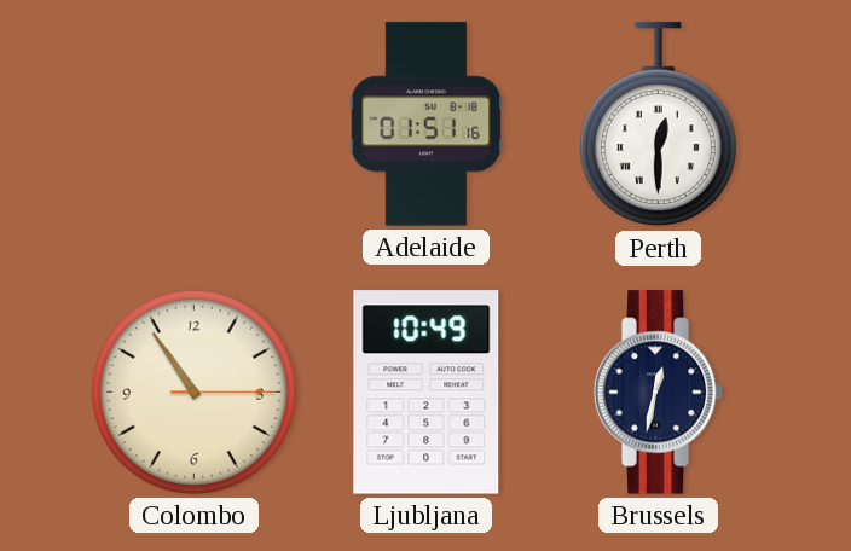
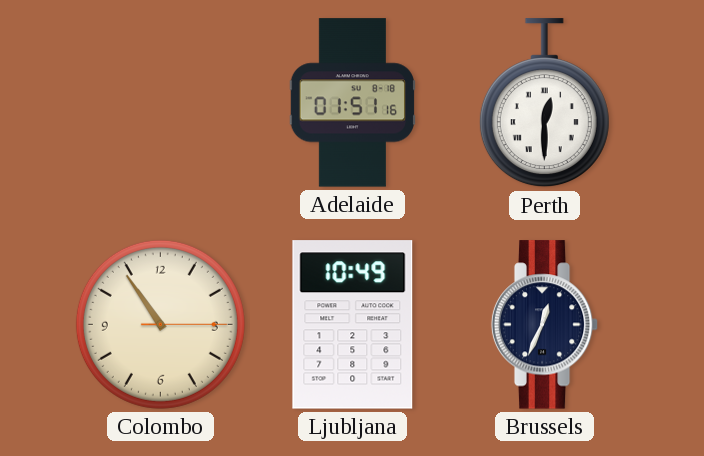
Brussels: 12:32 -> 12:34 (545, 325)
